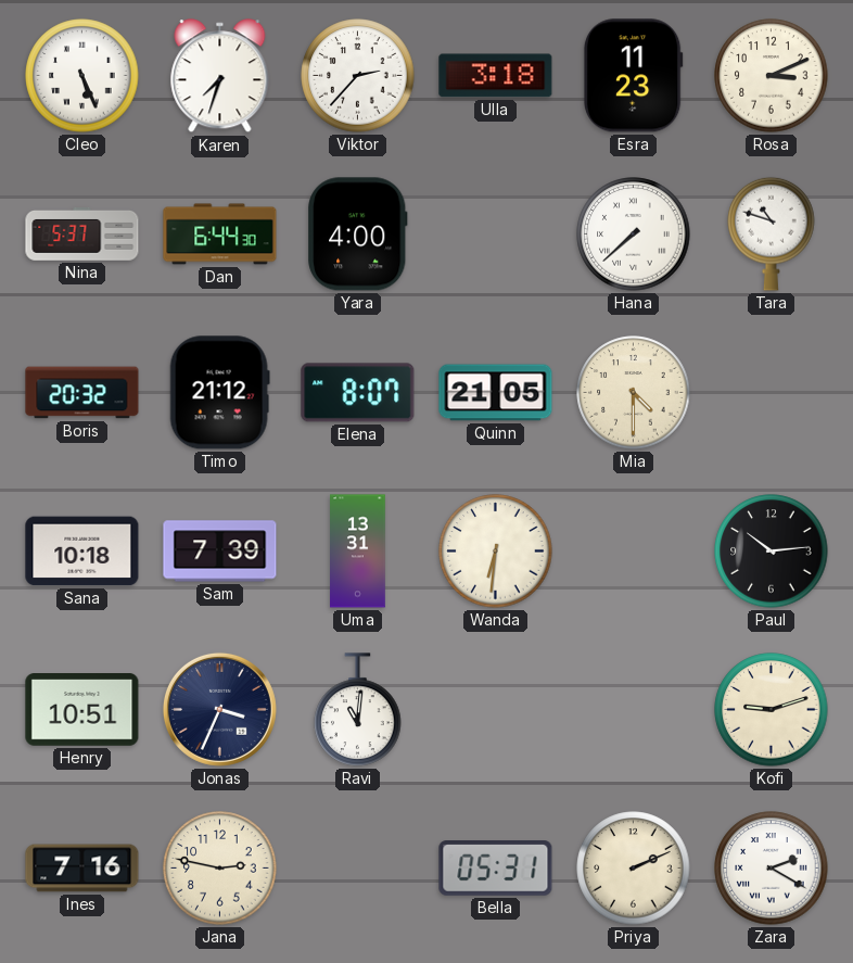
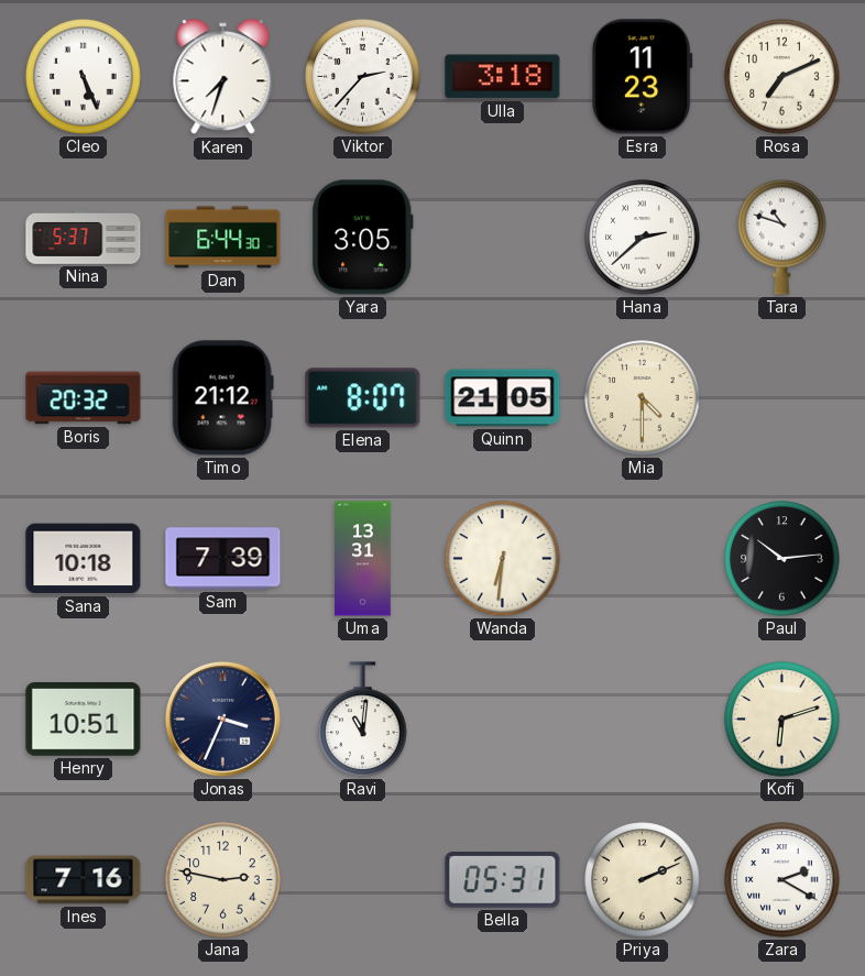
Rosa: 3:11 -> 7:11 (782, 77)
Yara: 4:00 -> 3:05 (363, 238)
Hana: 7:38 -> 2:38 (643, 238)
Kofi: 9:12 -> 6:12 (782, 720)
